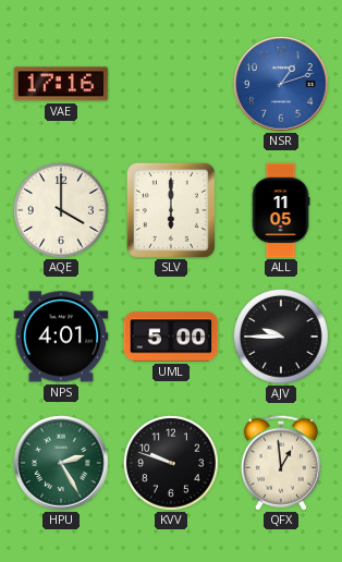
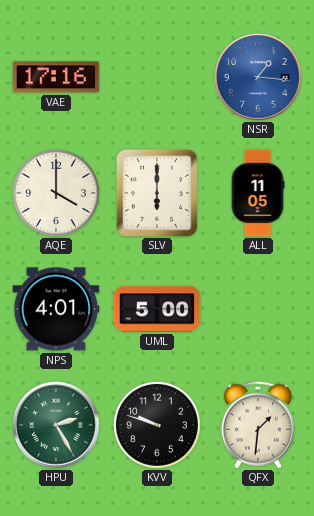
NSR: 1:12 -> 1:16 (259, 78)
AJV: 9:45 -> none (281, 337)
QFX: 12:59 -> 1:31 (258, 425)
